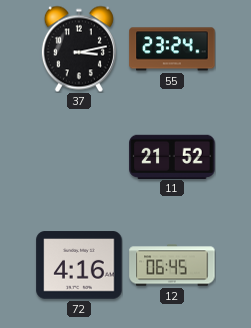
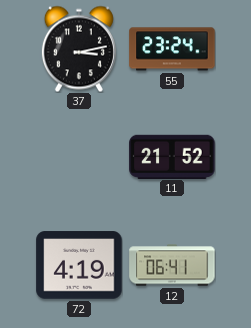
72: 4:16 -> 4:19 (79, 265)
12: 06:45 -> 06:41 (172, 265)
